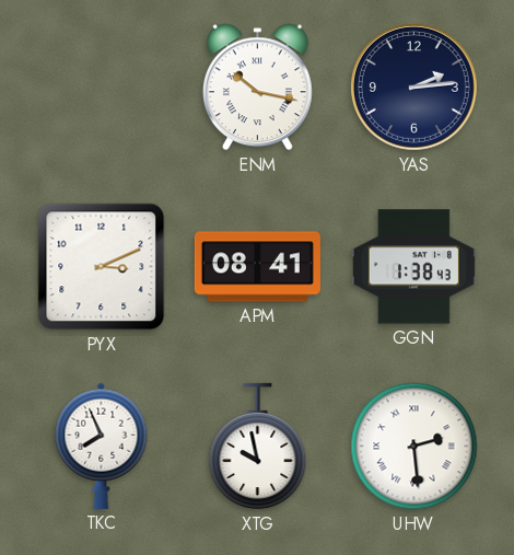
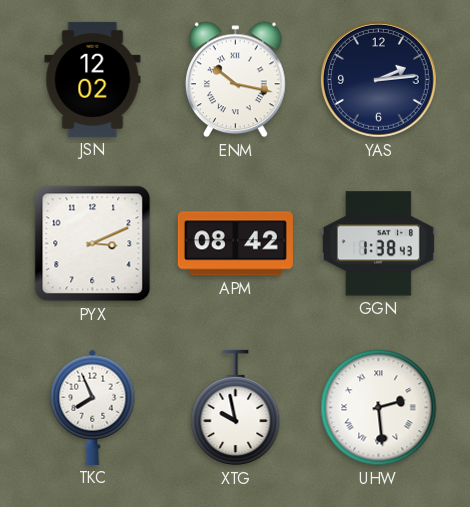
JSN: none -> 12:02 (93, 79)
APM: 08:41 -> 08:42 (235, 244)
